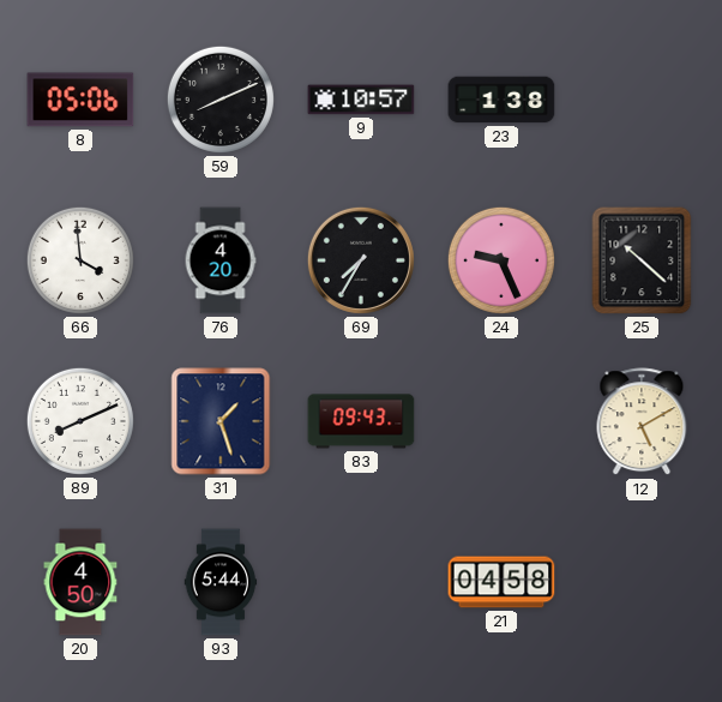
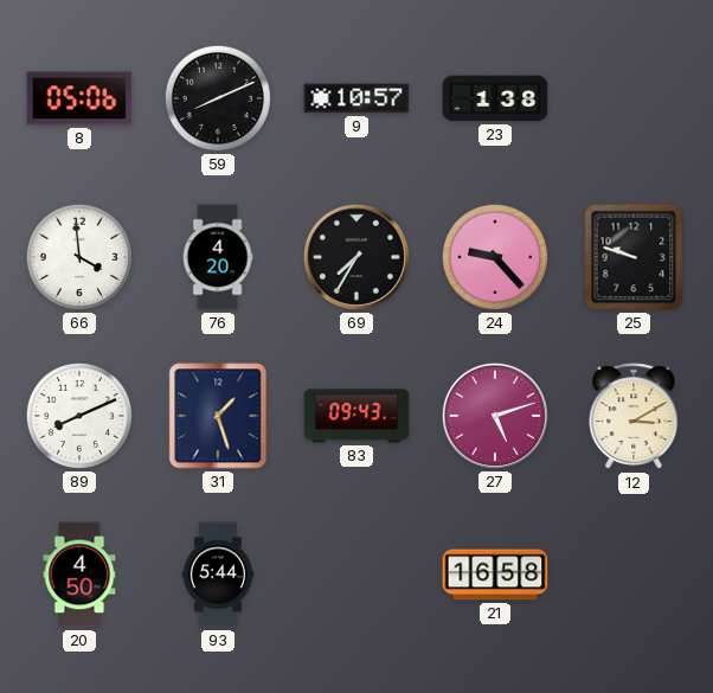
24: 9:26 -> 9:23 (495, 257)
25: 10:22 -> 9:48 (634, 257)
27: none -> 5:12 (495, 416)
12: 5:10 -> 3:10 (634, 417)
21: 04:58 -> 16:58 (495, 575)
